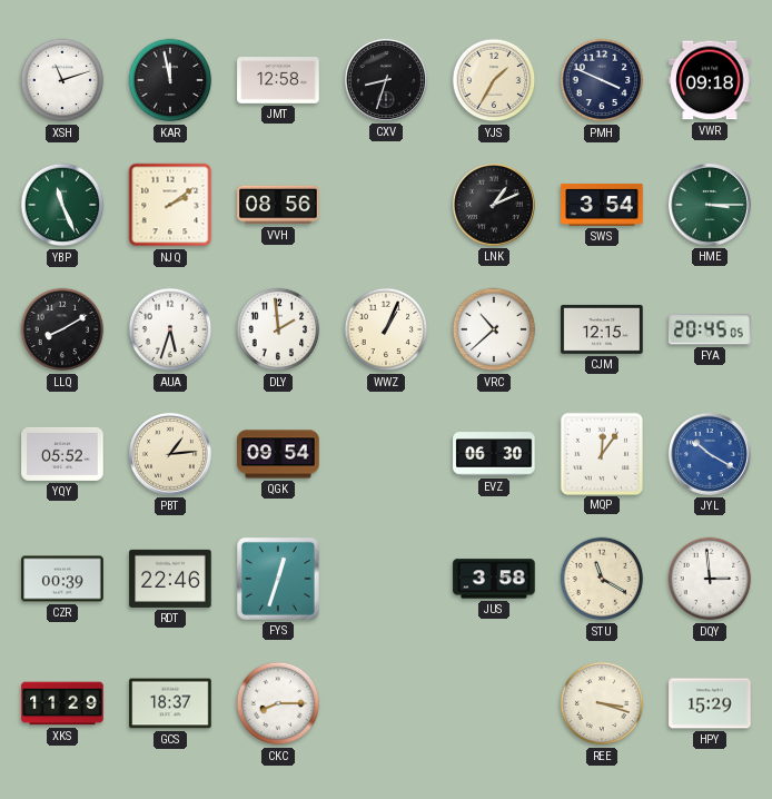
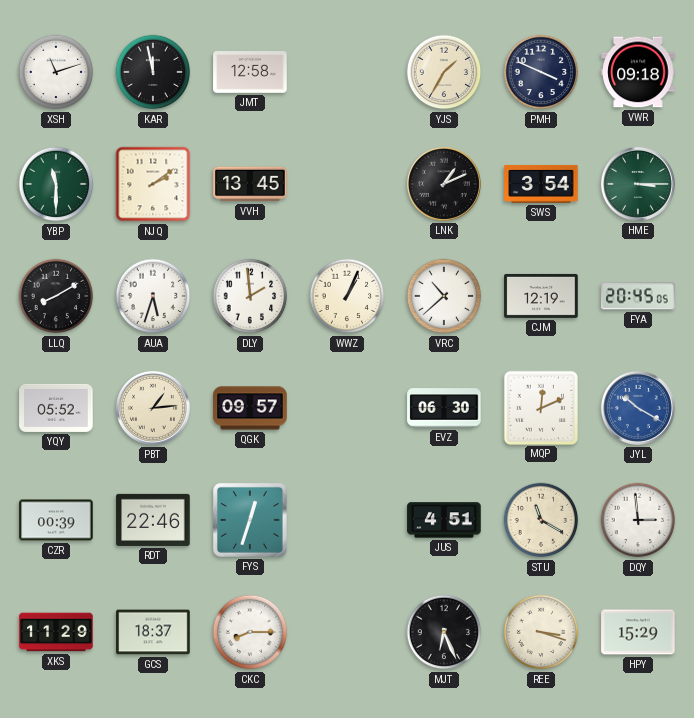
CXV: 8:33 -> none (386, 80)
YBP: 11:26 -> 11:30 (56, 184)
VVH: 08:56 -> 13:45 (250, 184)
CJM: 12:15 -> 12:19 (541, 296)
QGK: 09:54 -> 09:57 (250, 408)
MQP: 12:06 -> 12:11 (540, 407)
JUS: 3:58 -> 4:51 (444, 520)
MJT: none -> 6:26 (444, 632)
